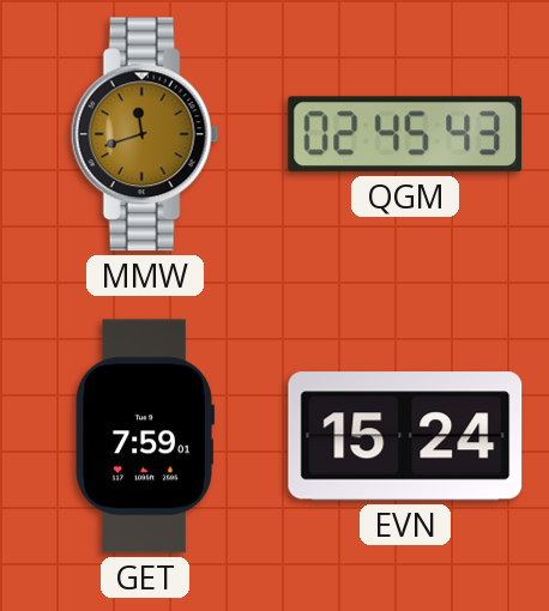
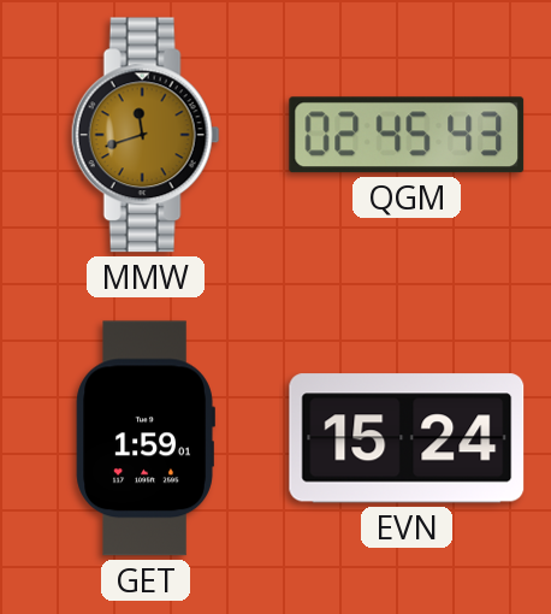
GET: 7:59 -> 1:59 (146, 438)
